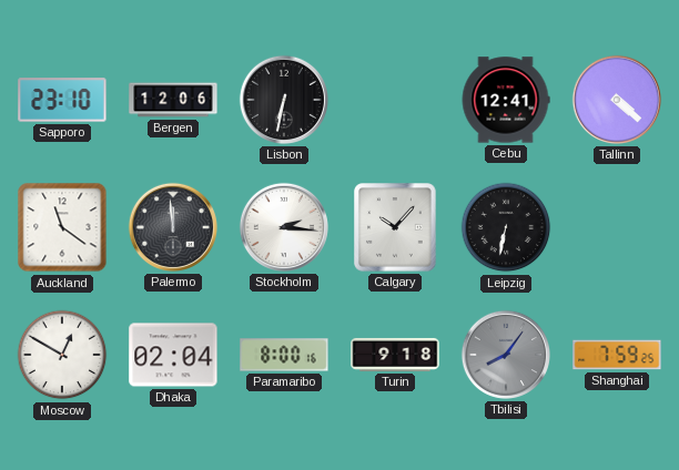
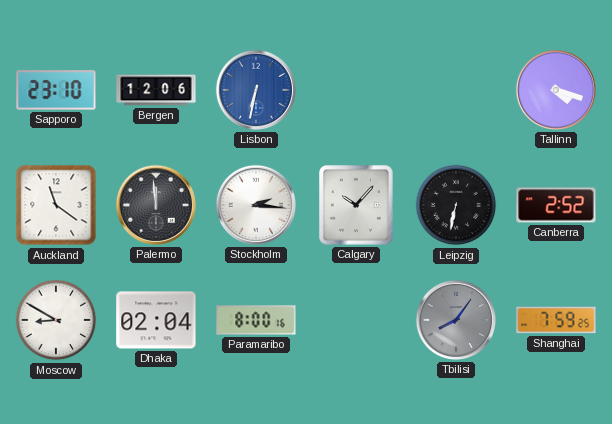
Lisbon dial: black -> blue (256, 90)
Cebu: 12:41 -> none (506, 100)
Tallinn: 4:22 -> 4:18 (556, 90)
Canberra: none -> 2:52 (556, 205)
Moscow: 12:50 -> 8:50 (56, 320)
Turin: 9:18 -> none (395, 355)
